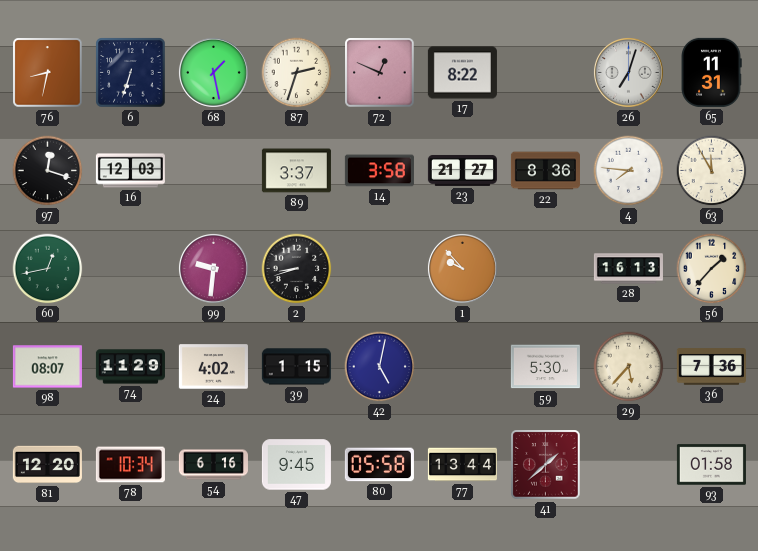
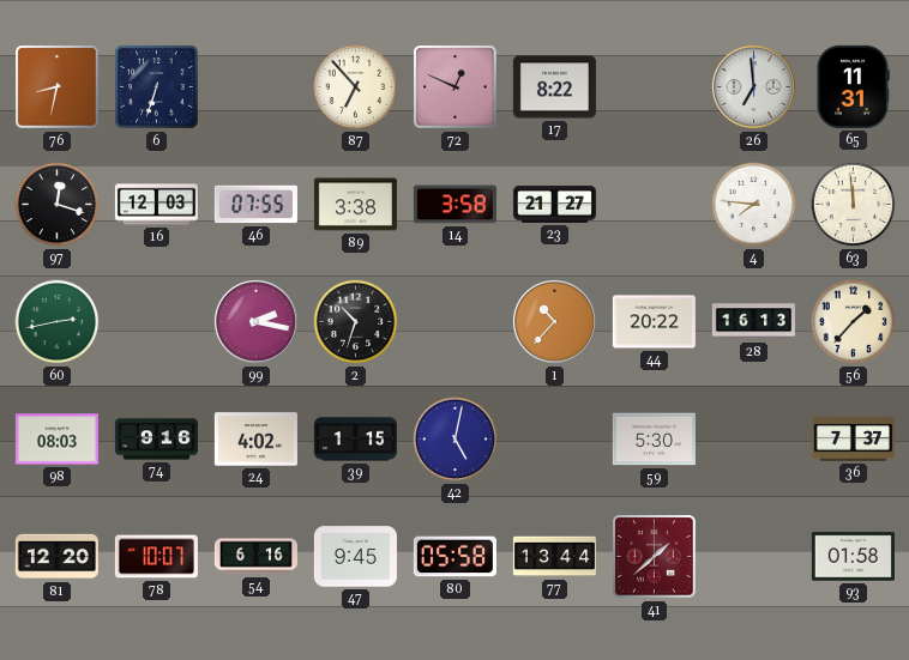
68: 1:28 -> none (213, 72)
87: 2:33 -> 6:53 (356, 87)
26: 7:03 -> 6:59 (753, 86)
46: none -> 07:55 (255, 205)
89: 3:37 -> 3:38 (355, 205)
22: 8:36 -> none (545, 171)
63: 11:55 -> 11:59 (854, 205)
60: 12:43 -> 2:43 (58, 322)
99: 9:31 -> 2:17 (255, 321)
2: 8:42 -> 10:33 (356, 322)
1: 9:53 -> 10:37 (554, 321)
44: none -> 20:22 (654, 322)
98: 08:07 -> 08:03 (56, 440)
74: 11:29 -> 9:16 (156, 440)
29: 5:37 -> none (629, 367)
36: 7:36 -> 7:37 (853, 440)
78: 10:34 -> 10:07 (156, 557)
